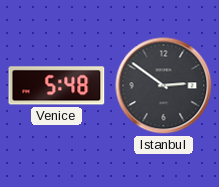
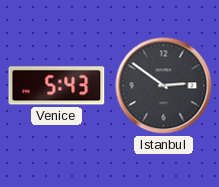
Venice: 5:48 -> 5:43 (57, 86)
